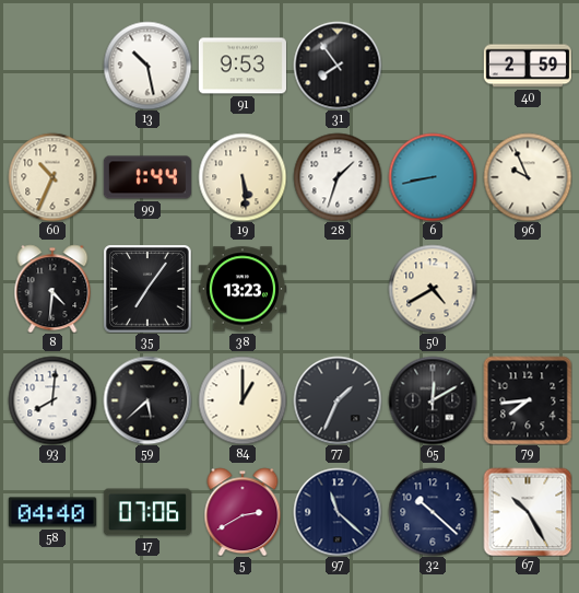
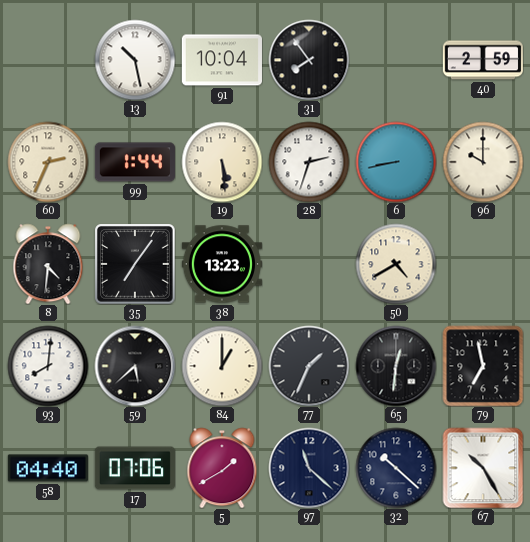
91: 9:53 -> 10:04 (222, 60)
60: 10:34 -> 2:34 (48, 162)
28: 1:33 -> 2:33 (309, 162)
96: 9:56 -> 10:00 (483, 162)
65: 12:10 -> 12:31 (396, 366)
79: 7:44 -> 6:58 (483, 366)
5: 2:40 -> 1:40 (222, 468)
